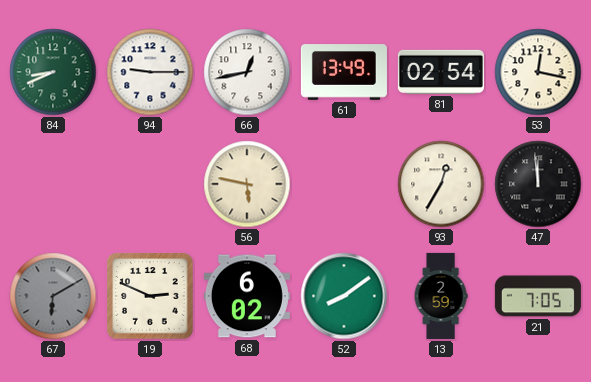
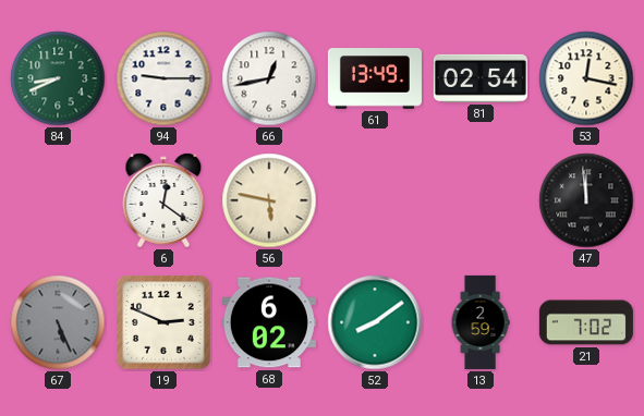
6: none -> 12:21 (163, 200)
93: 12:35 -> none (441, 184)
67: 6:10 -> 5:26 (58, 322)
21: 7:05 -> 7:02 (586, 322)
